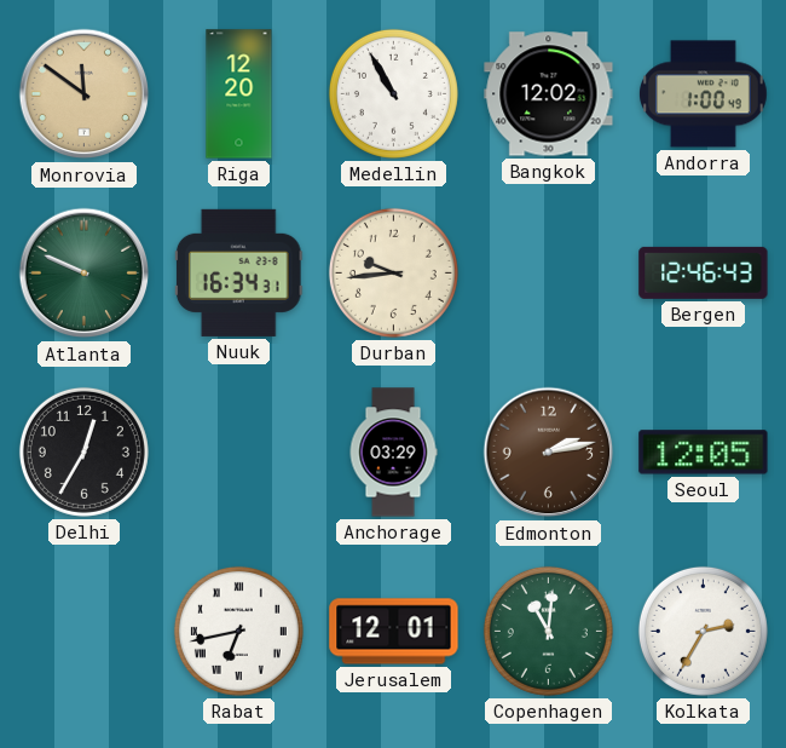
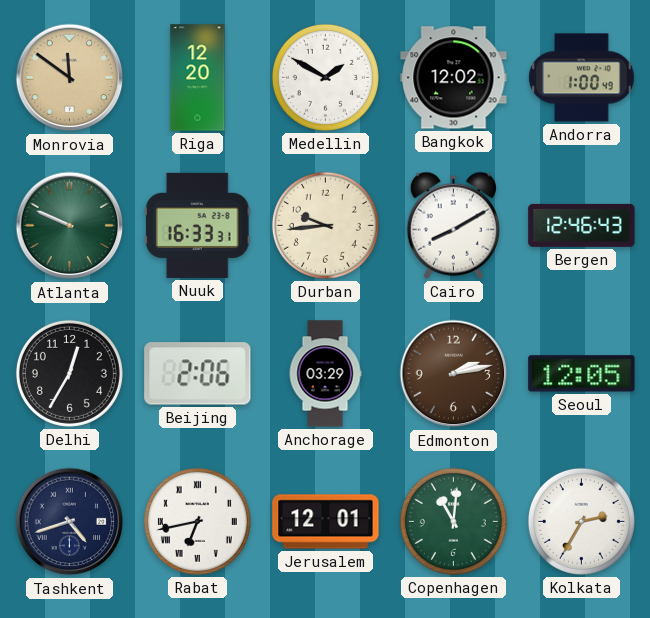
Medellin: 10:55 -> 1:50 (325, 77)
Nuuk: 16:34 -> 16:33 (197, 225)
Cairo: none -> 8:10 (453, 225)
Beijing: none -> 2:06 (198, 374)
Tashkent: none -> 4:42 (70, 522)
